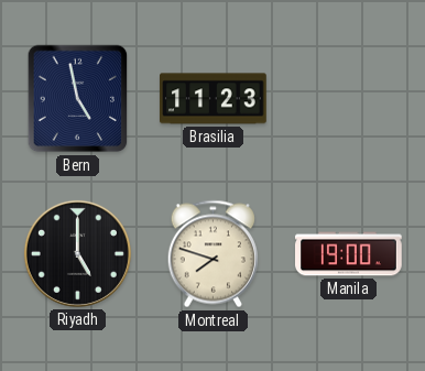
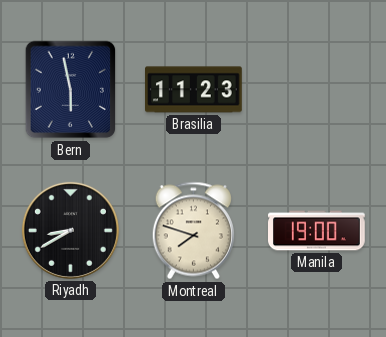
Bern: 4:58 -> 5:58 (71, 90)
Riyadh: 5:00 -> 8:40 (70, 230)
